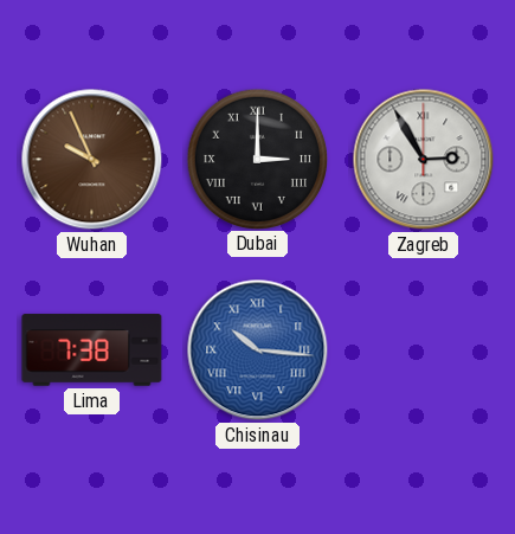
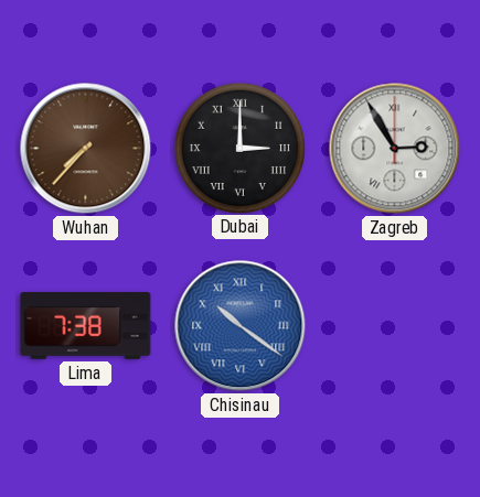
Wuhan: 9:56 -> 7:37 (86, 149)
Chisinau: 10:16 -> 10:21 (241, 326)
